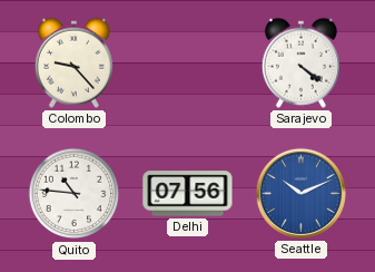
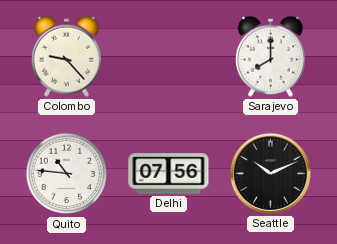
Sarajevo: 4:21 -> 8:00 (270, 56)
Seattle dial: blue -> black (270, 173)
